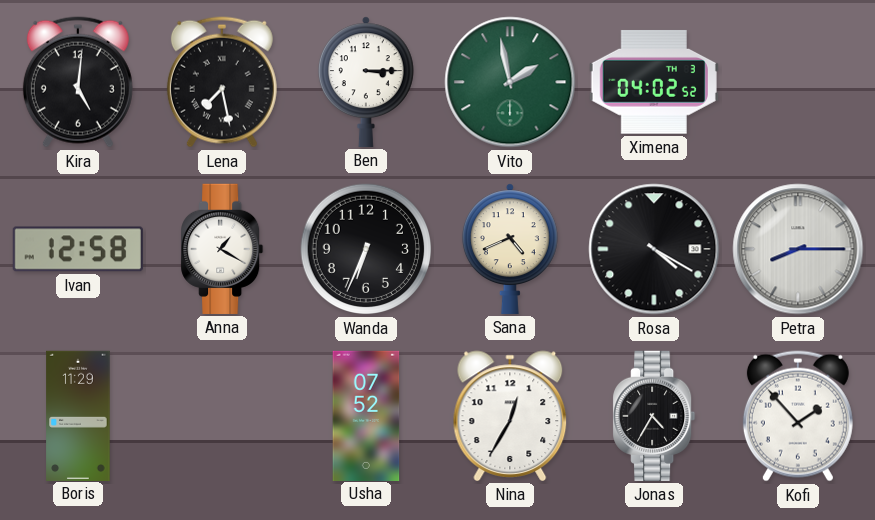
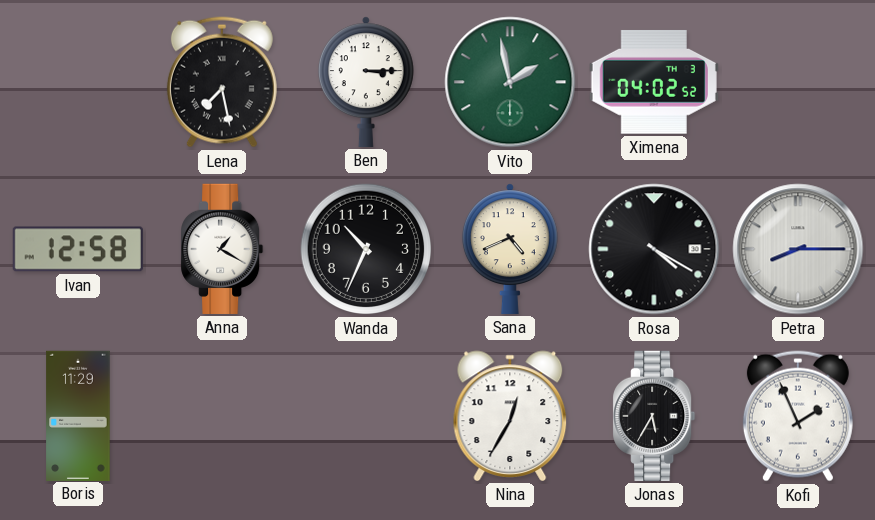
Kira: 5:01 -> none (78, 82)
Wanda: 6:34 -> 10:34 (366, 249)
Usha: 07:52 -> none (366, 415)
Jonas: 4:35 -> 5:35 (654, 416)
Kofi: 1:53 -> 1:56 (798, 416)
